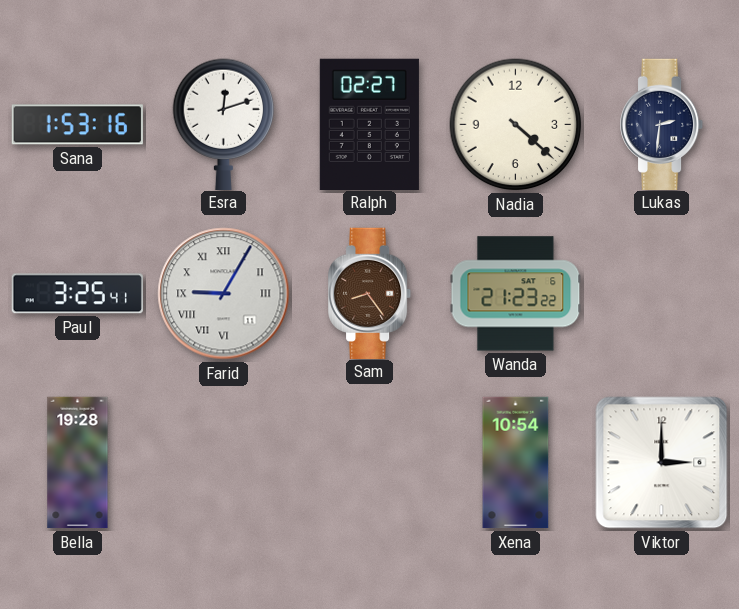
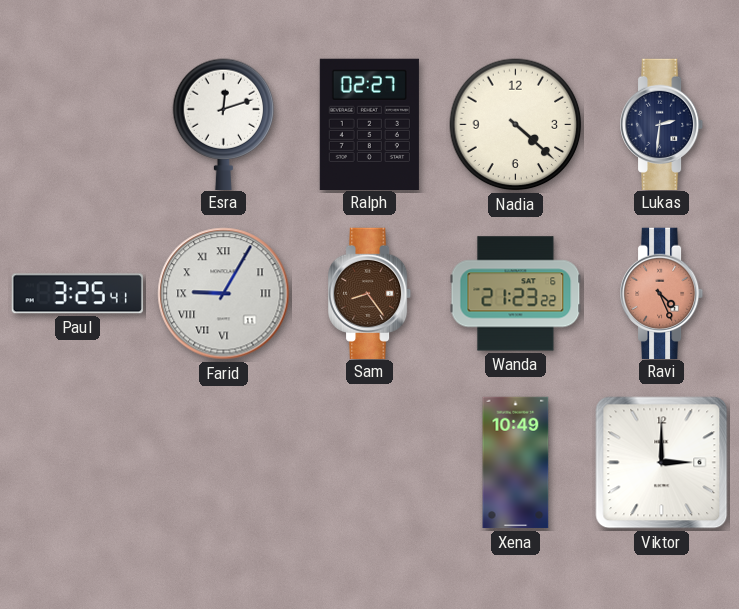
Sana: 1:53 -> none (77, 125)
Ravi: none -> 4:26 (663, 293)
Bella: 19:28 -> none (78, 463)
Xena: 10:54 -> 10:49 (516, 463)
